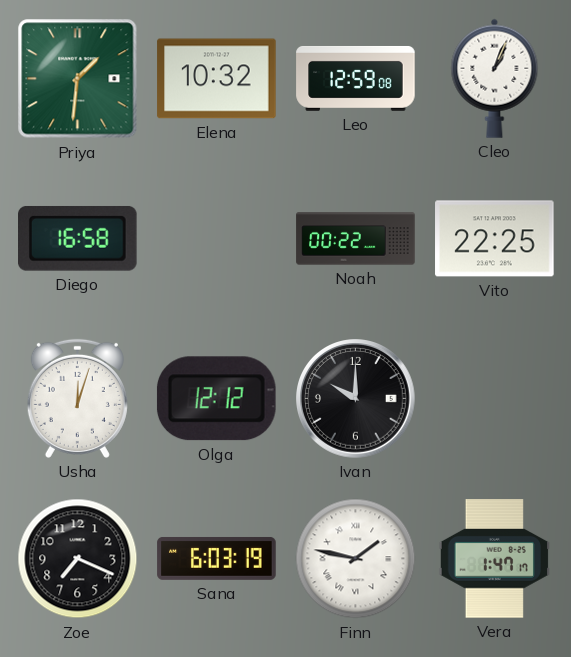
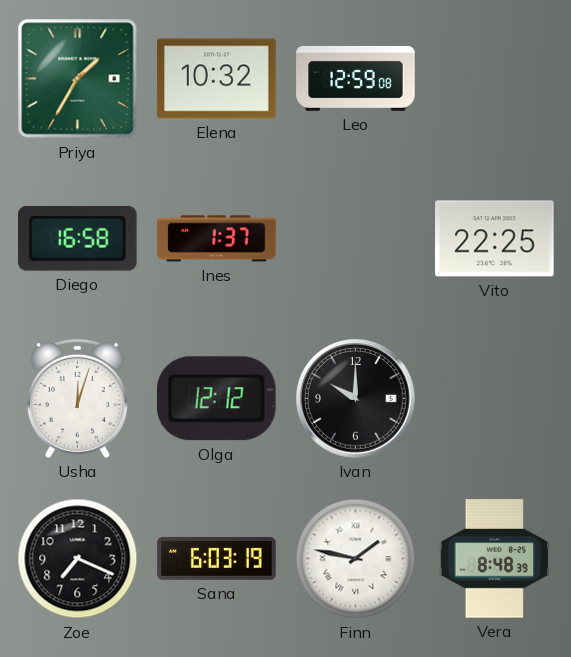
Priya: 1:31 -> 1:35 (78, 79)
Cleo: 1:04 -> none (495, 78)
Ines: none -> 1:37 (217, 239)
Noah: 00:22 -> none (356, 239)
Vera: 1:47 -> 8:48 (494, 559)
